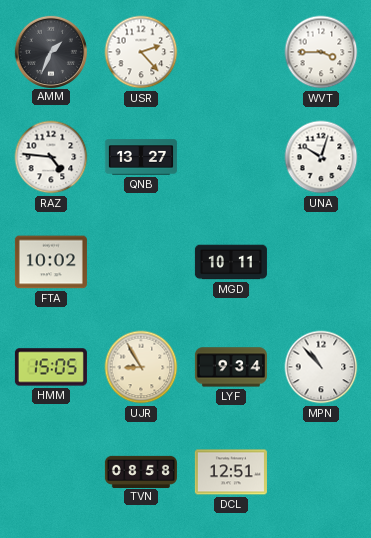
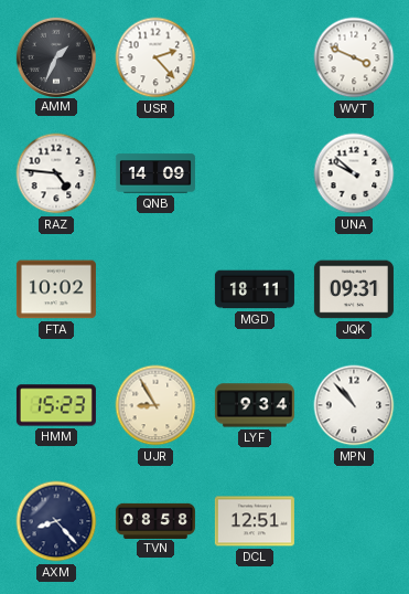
WVT: 3:45 -> 3:49 (354, 57)
QNB: 13:27 -> 14:09 (155, 173)
UNA: 10:03 -> 9:52 (354, 173)
MGD: 10:11 -> 18:11 (255, 289)
JQK: none -> 09:31 (354, 289)
HMM: 15:05 -> 15:23 (56, 405)
AXM: none -> 8:23 (56, 521)
